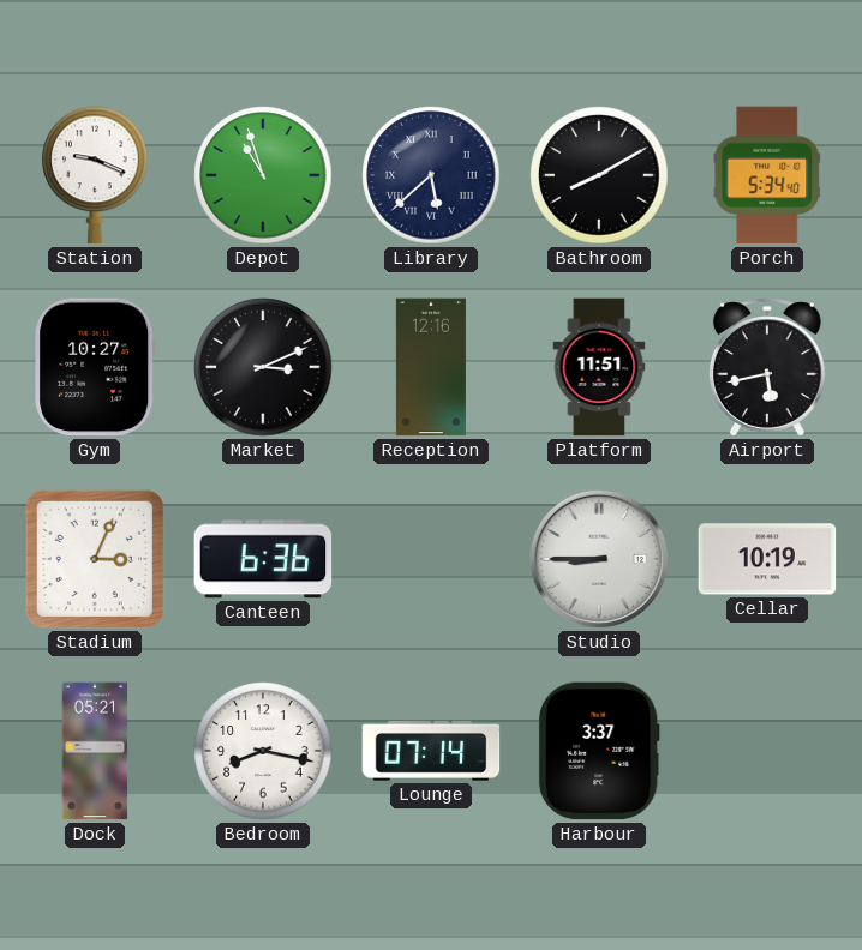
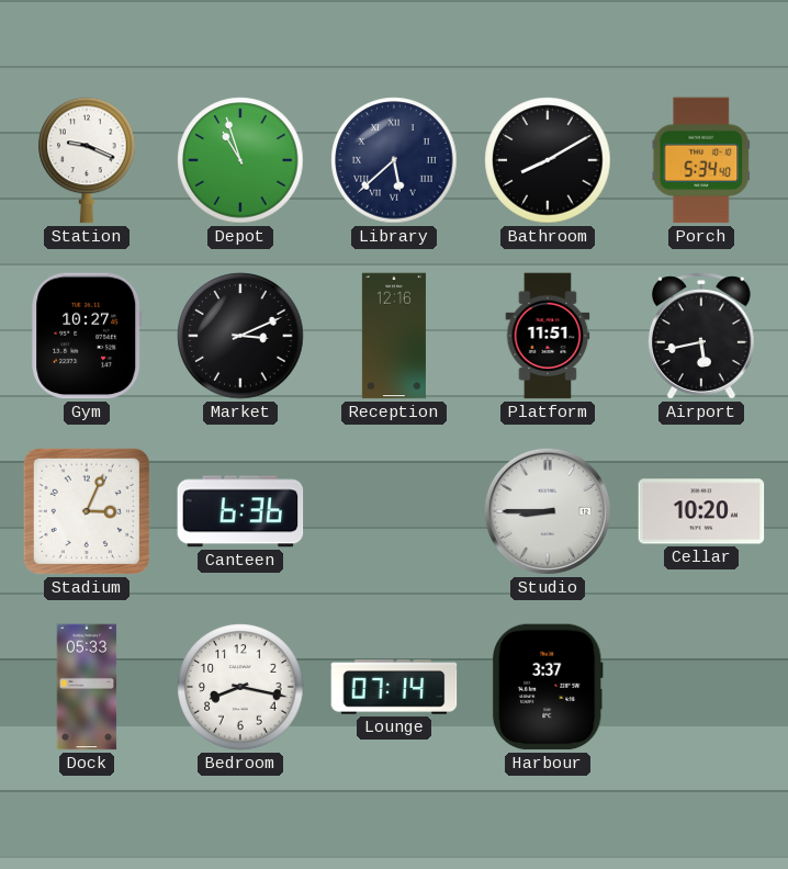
Cellar: 10:19 -> 10:20 (701, 511)
Dock: 05:21 -> 05:33 (87, 687)
